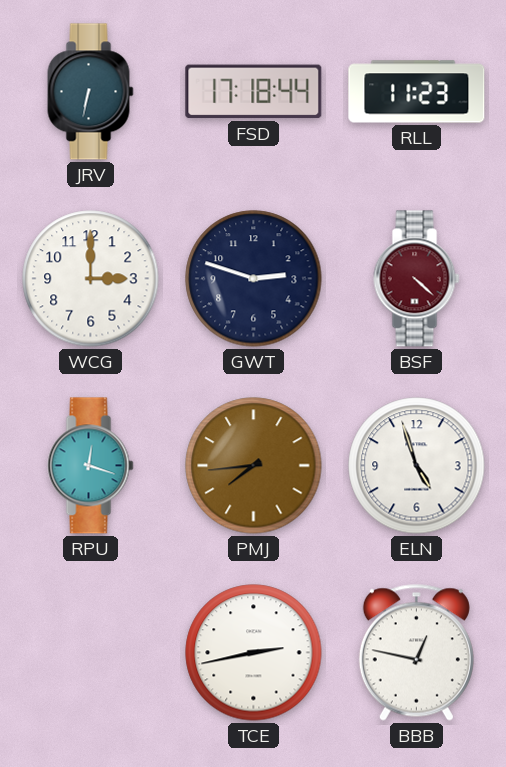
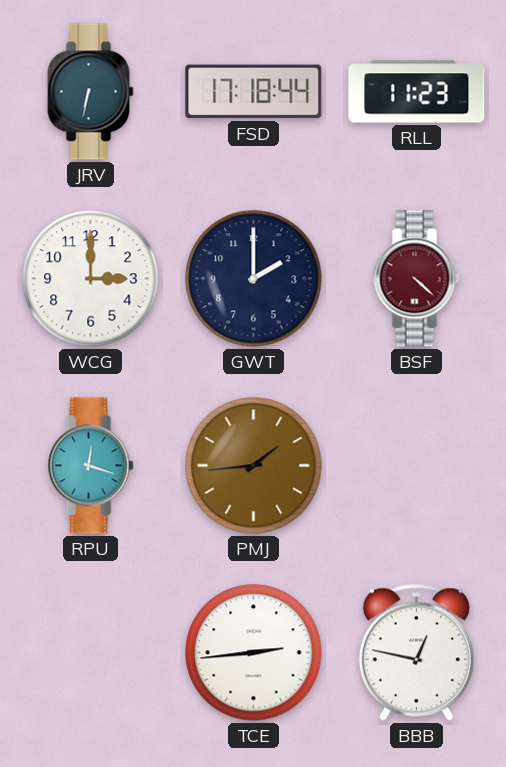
GWT: 2:48 -> 2:00 (254, 279)
PMJ: 7:44 -> 1:44 (254, 466)
ELN: 4:57 -> none (417, 466)
TCE: 2:43 -> 2:44 (254, 653)
